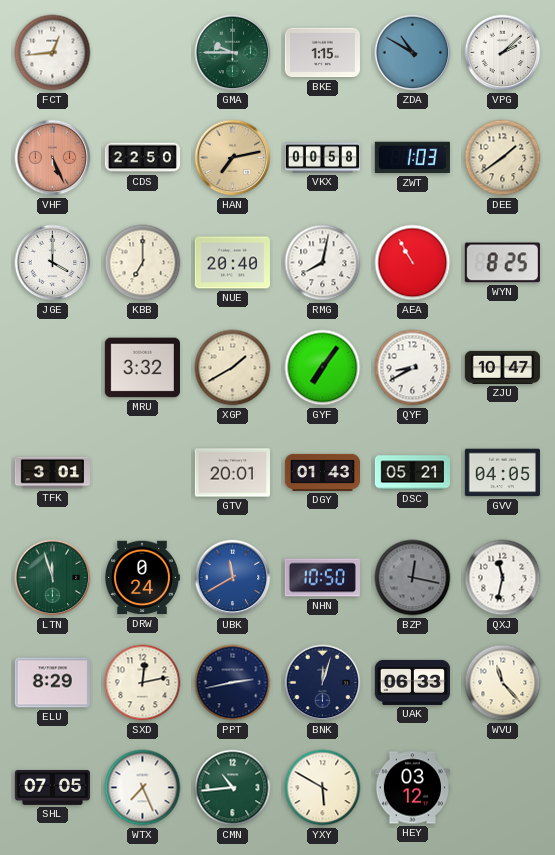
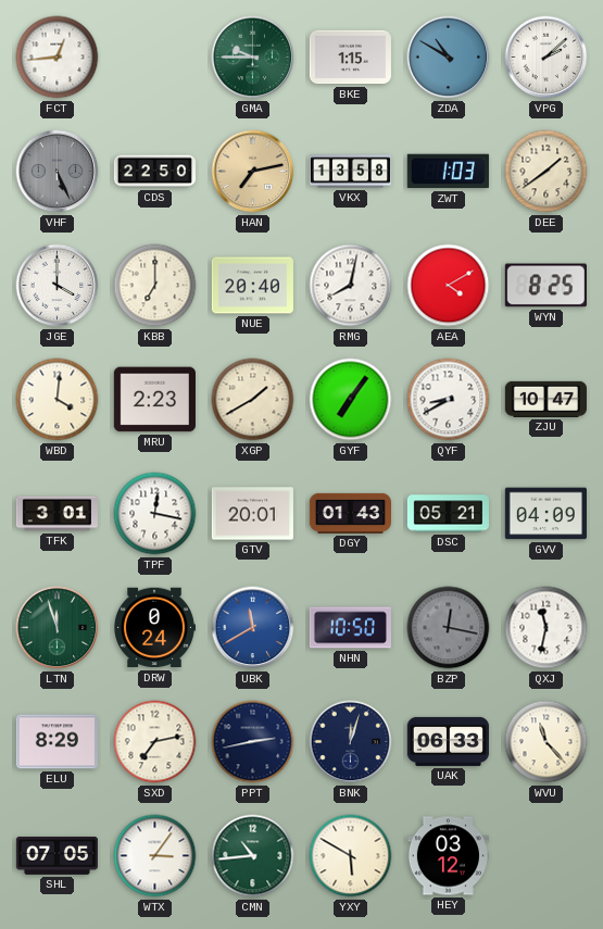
VHF dial: salmon -> grey (58, 172)
VKX: 00:58 -> 13:58 (350, 172)
AEA: 10:55 -> 4:10 (449, 286)
WBD: none -> 4:01 (58, 400)
MRU: 3:32 -> 2:23 (154, 400)
TPF: none -> 12:17 (155, 514)
GVV: 04:05 -> 04:09 (545, 514)
SXD: 12:13 -> 7:13 (155, 742)
WTX: 7:26 -> 3:06 (155, 856)
